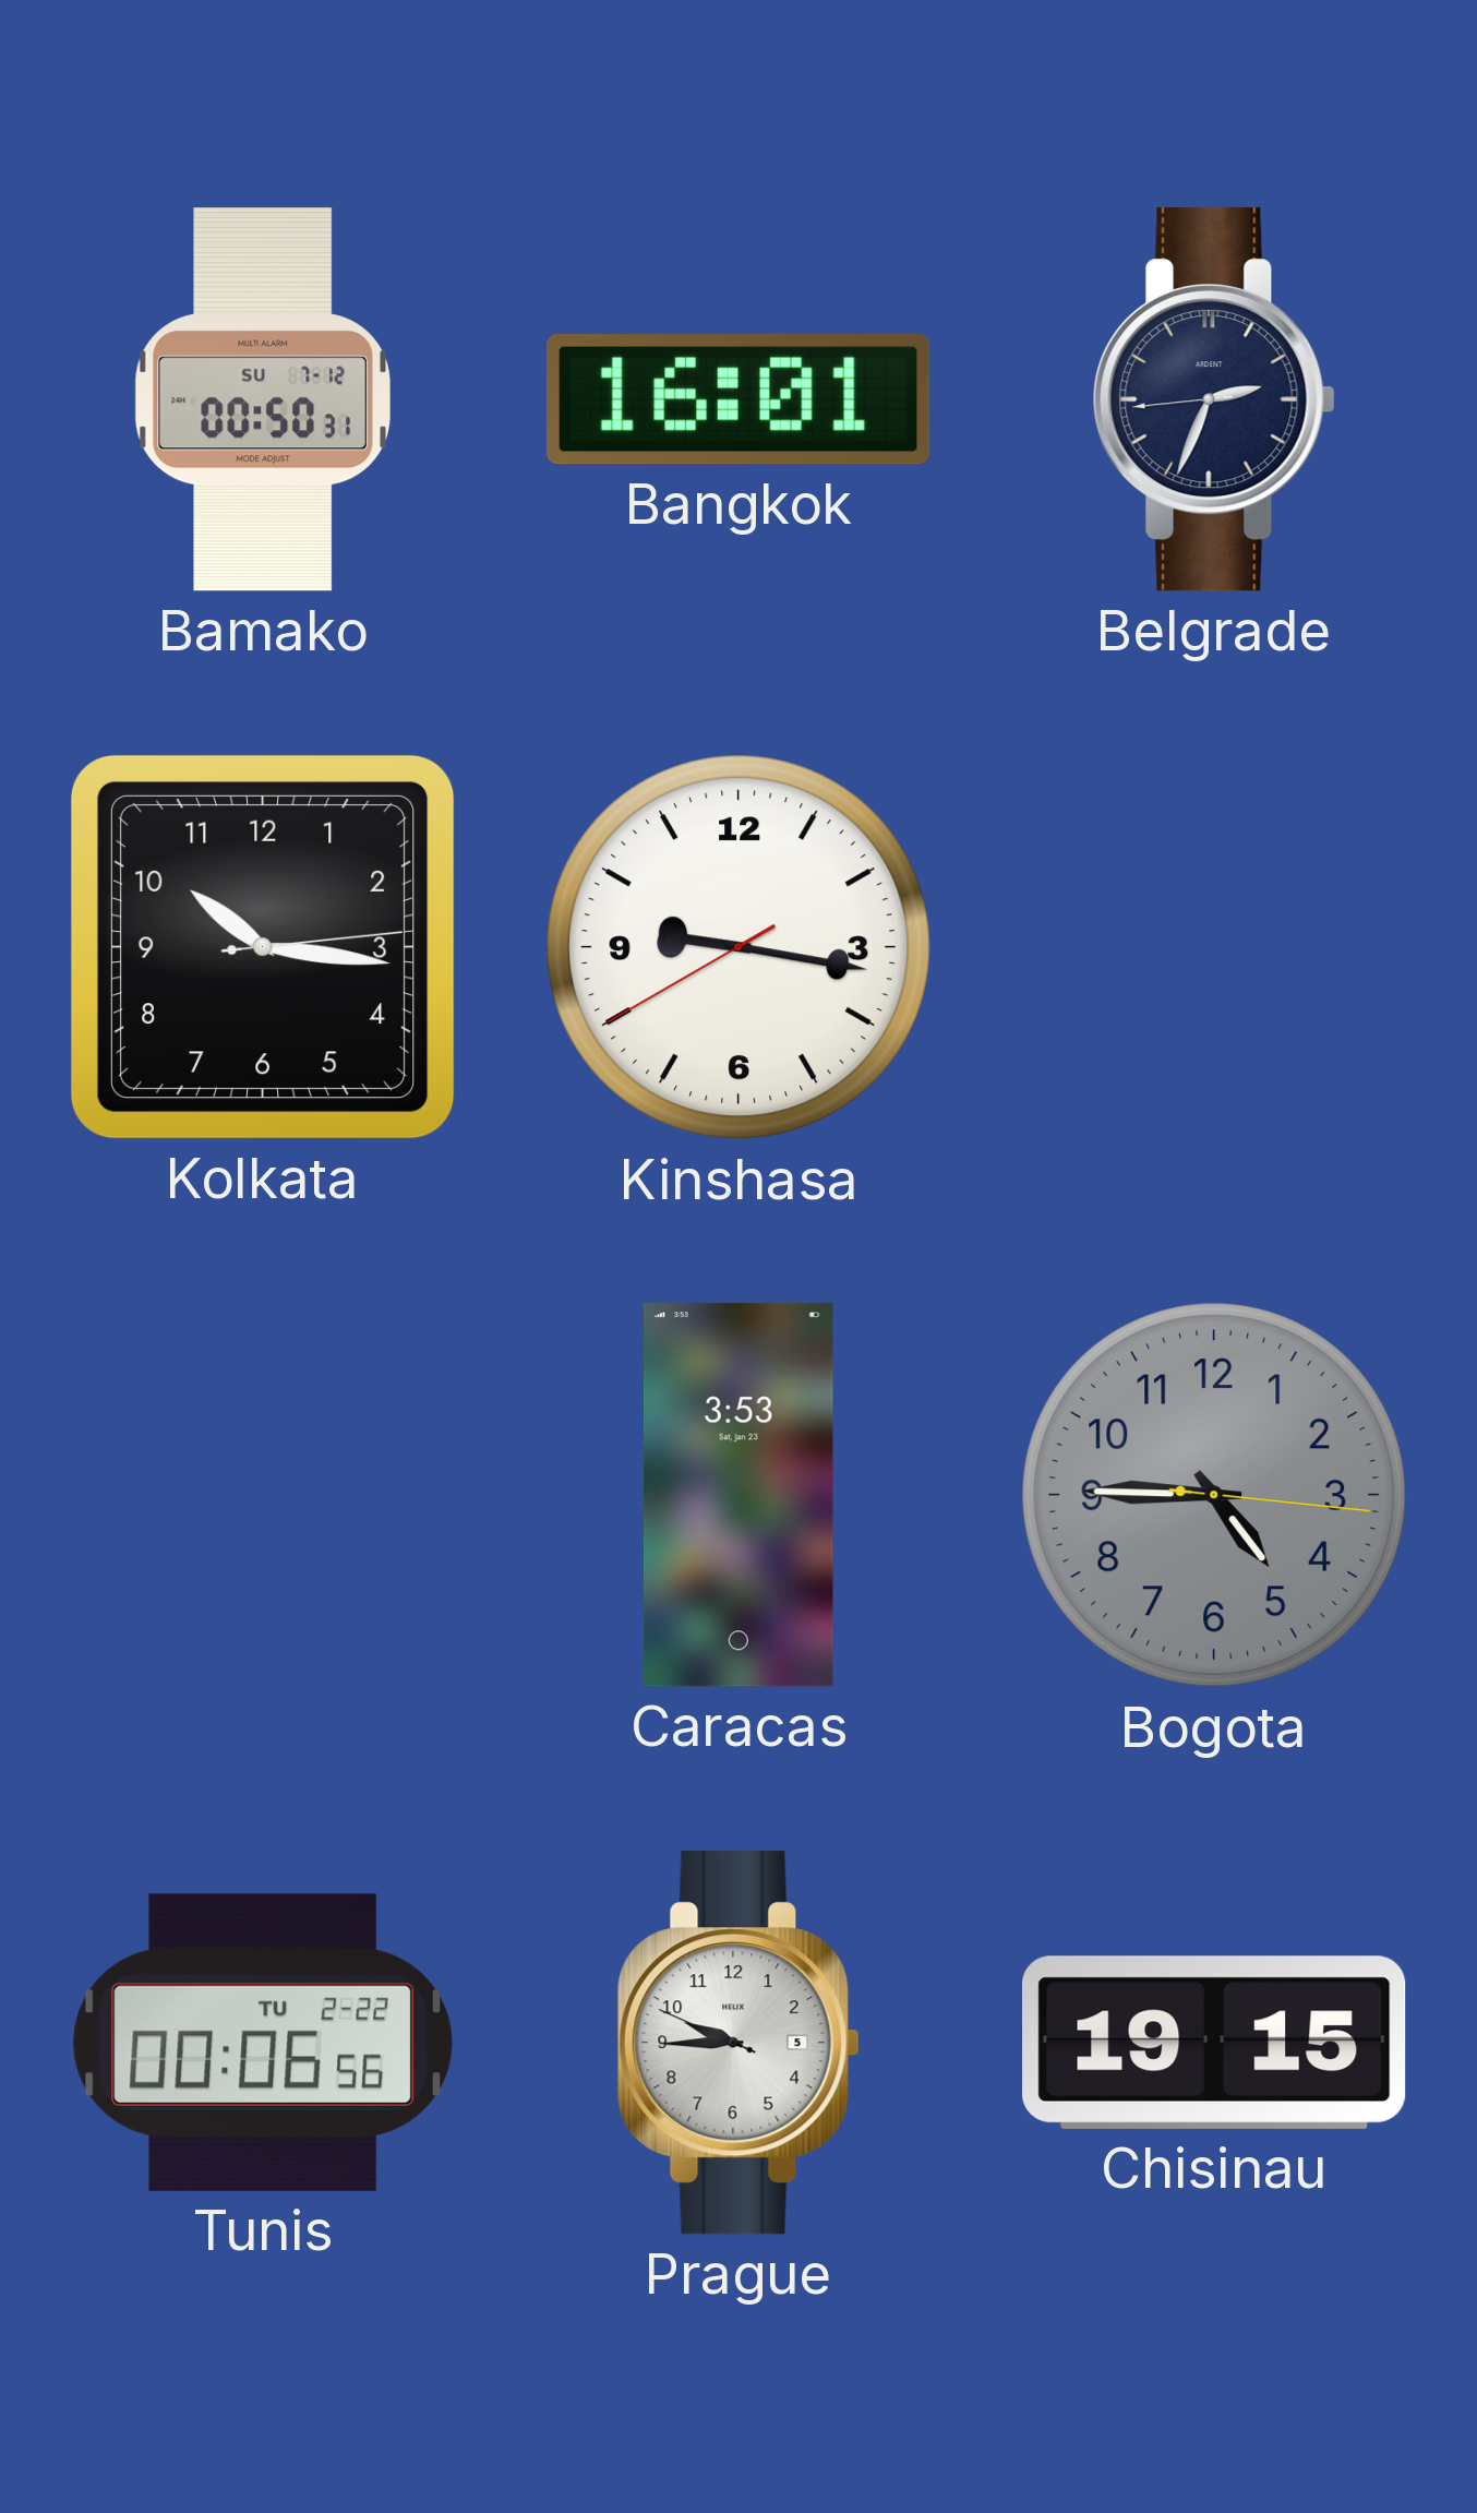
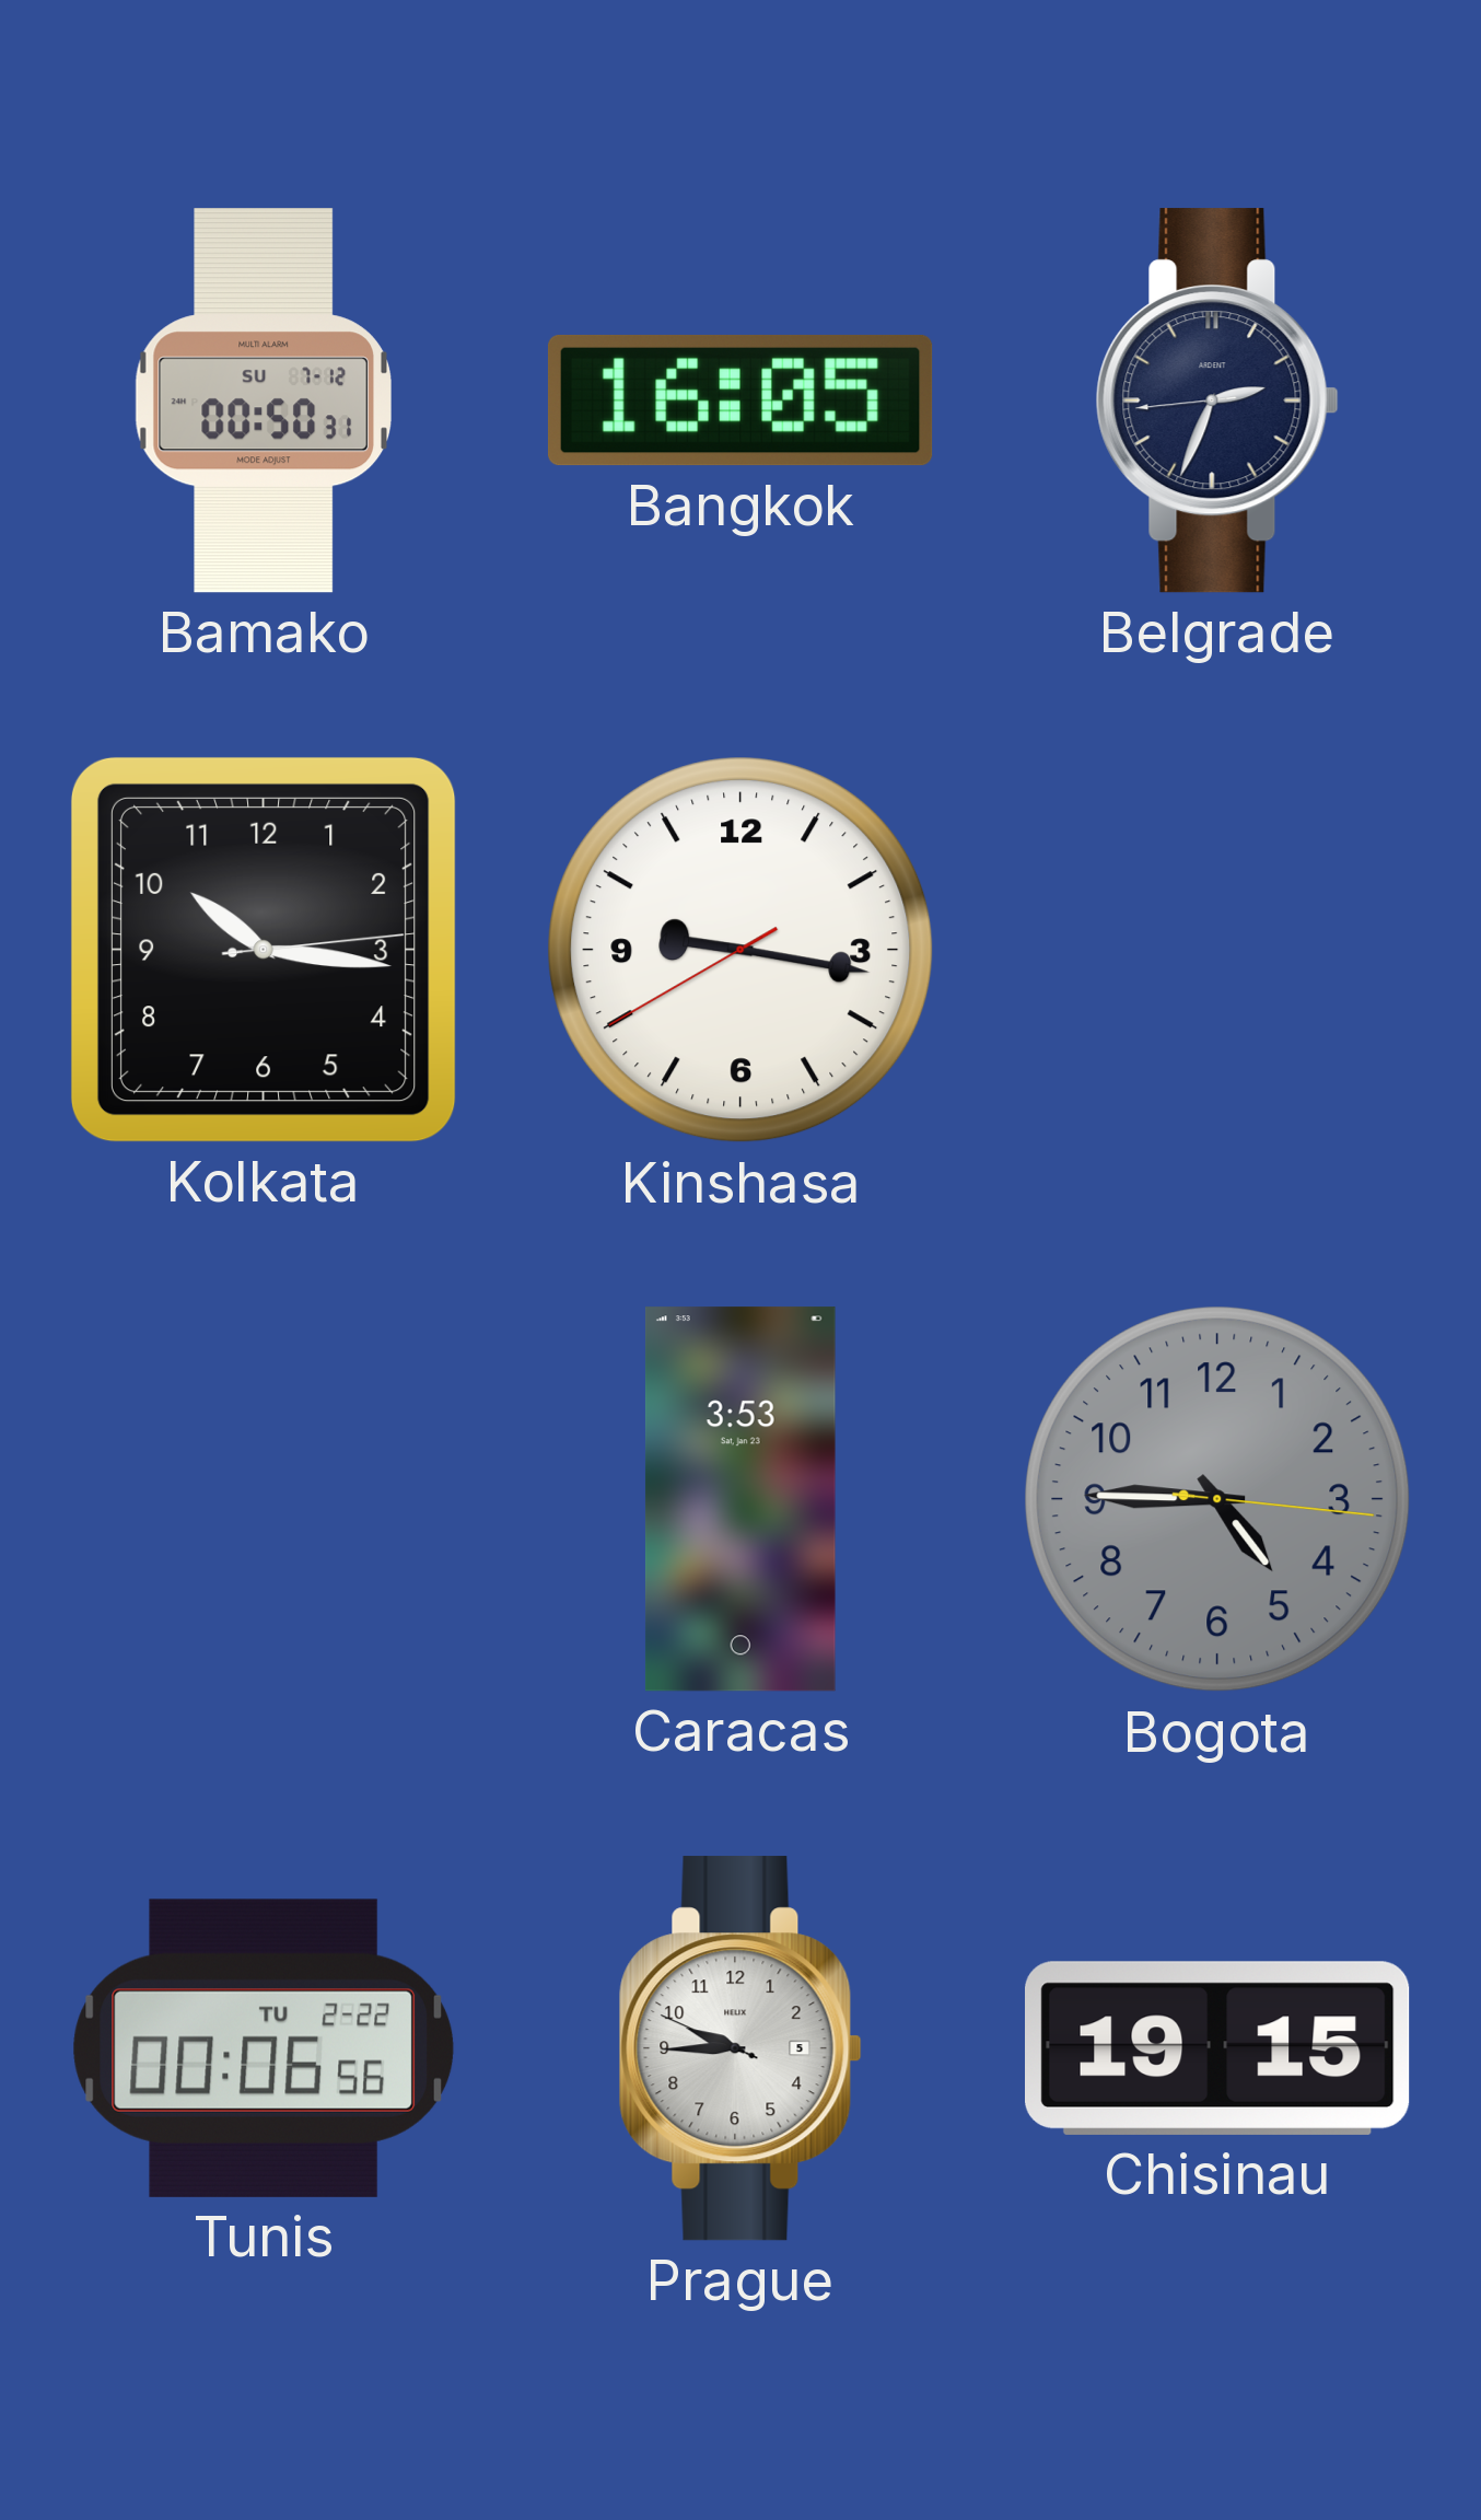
Bangkok: 16:01 -> 16:05 (740, 400)
